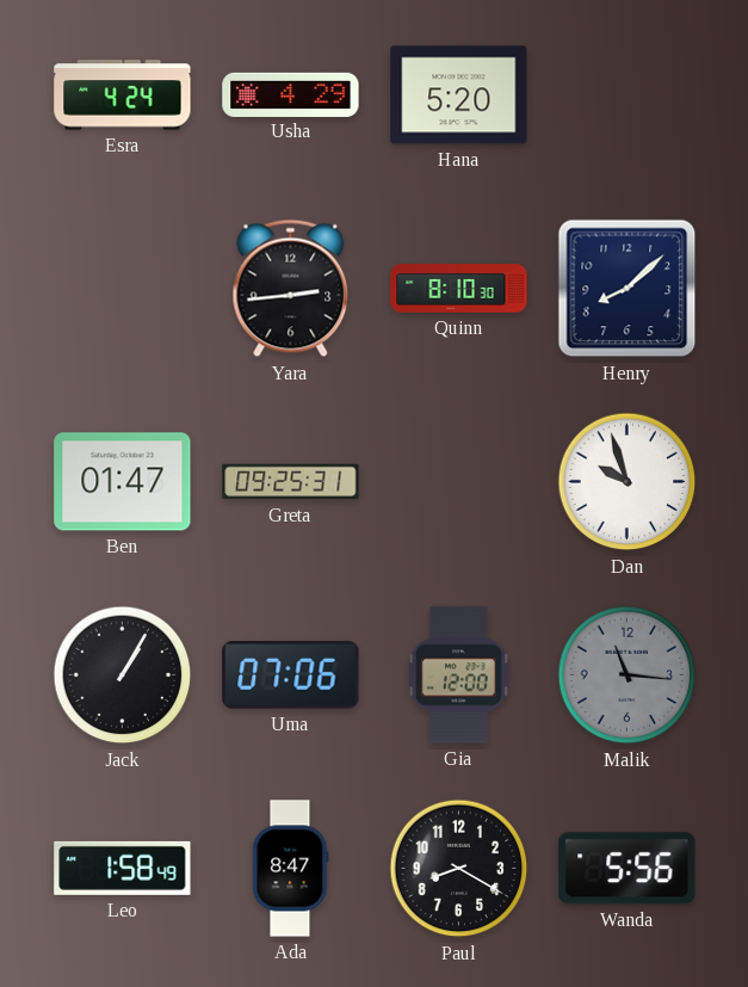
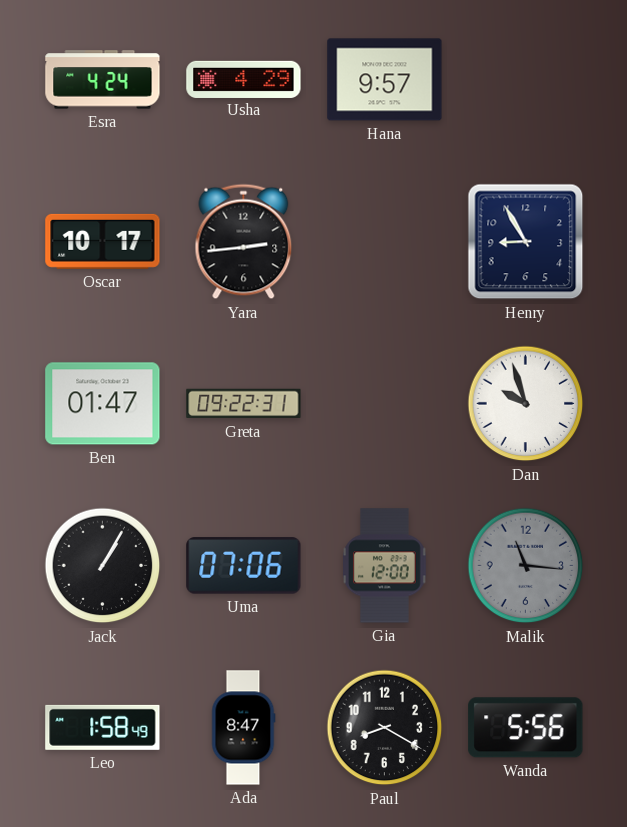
Hana: 5:20 -> 9:57 (385, 80)
Oscar: none -> 10:17 (103, 241)
Quinn: 8:10 -> none (459, 289)
Henry: 8:08 -> 8:55 (526, 242)
Greta: 09:25 -> 09:22 (244, 404)
